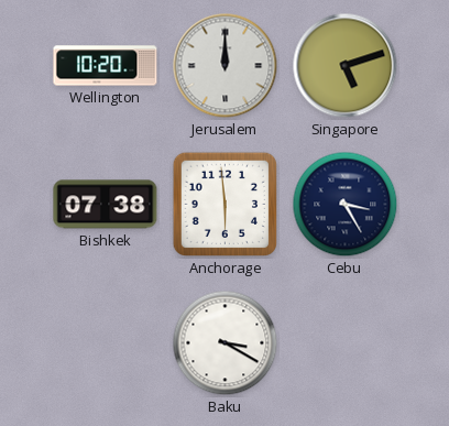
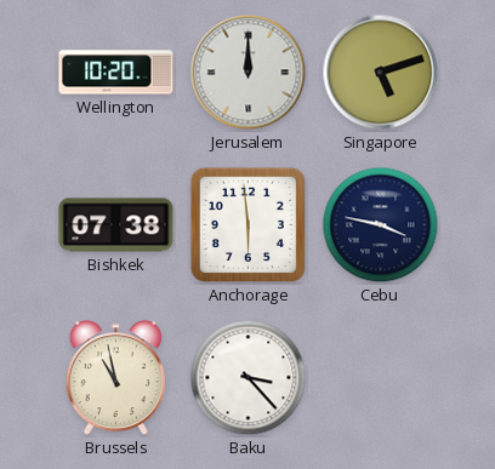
Cebu: 3:25 -> 3:47 (381, 225)
Brussels: none -> 10:58 (115, 378)
Baku: 3:20 -> 3:23 (249, 378)
